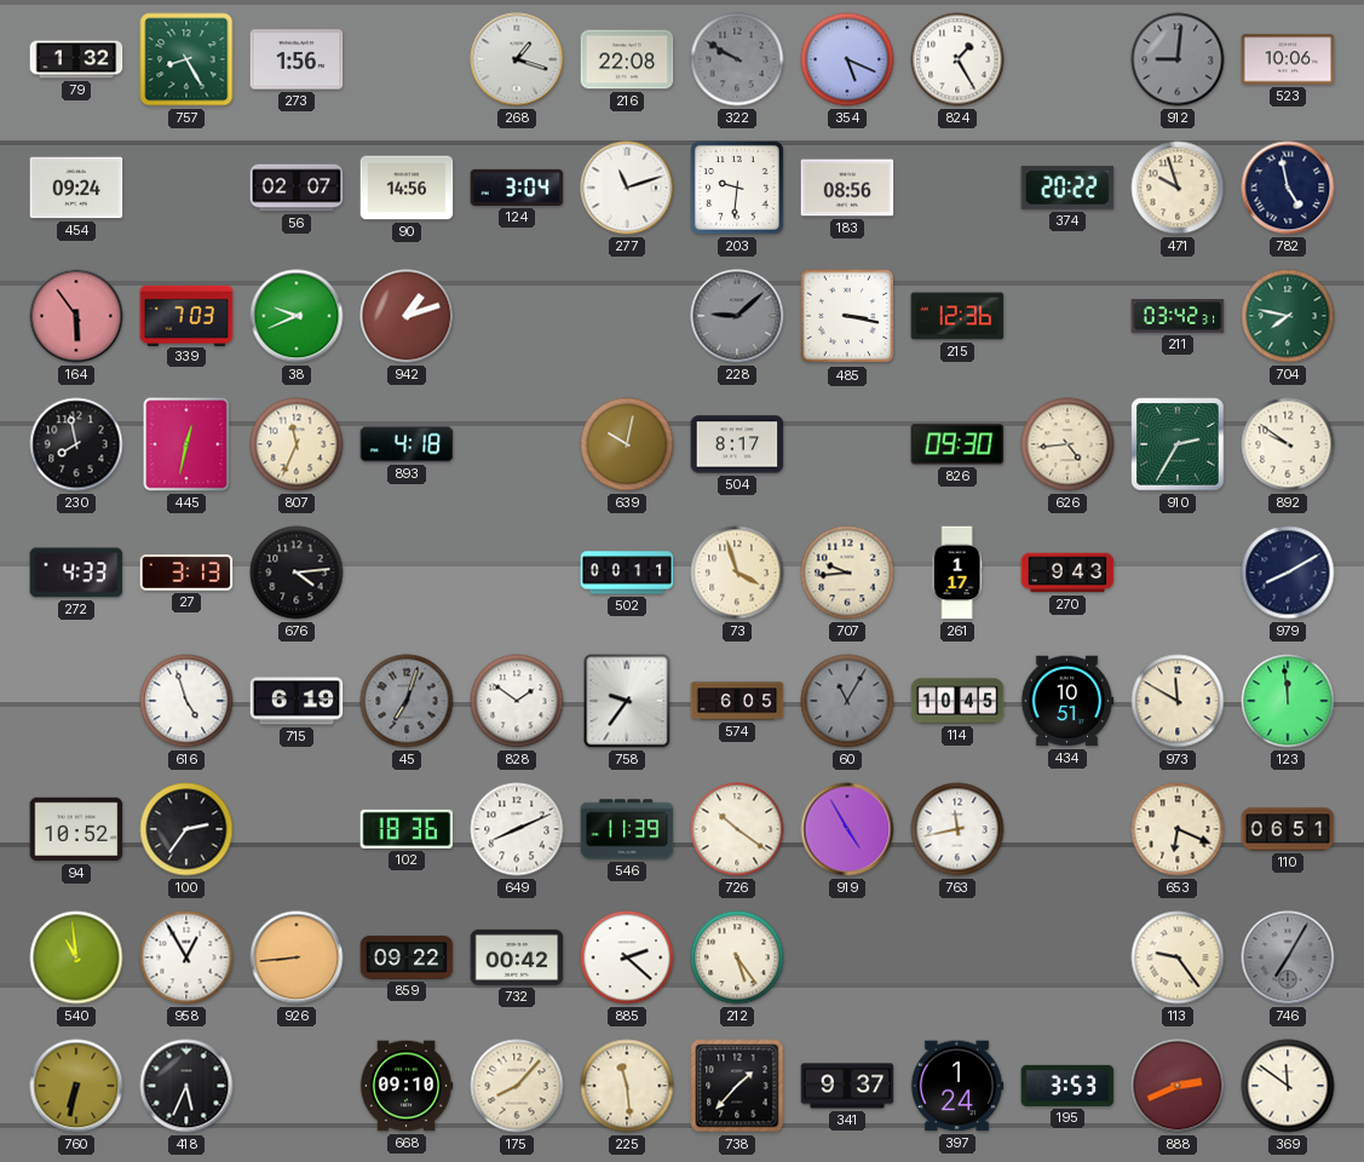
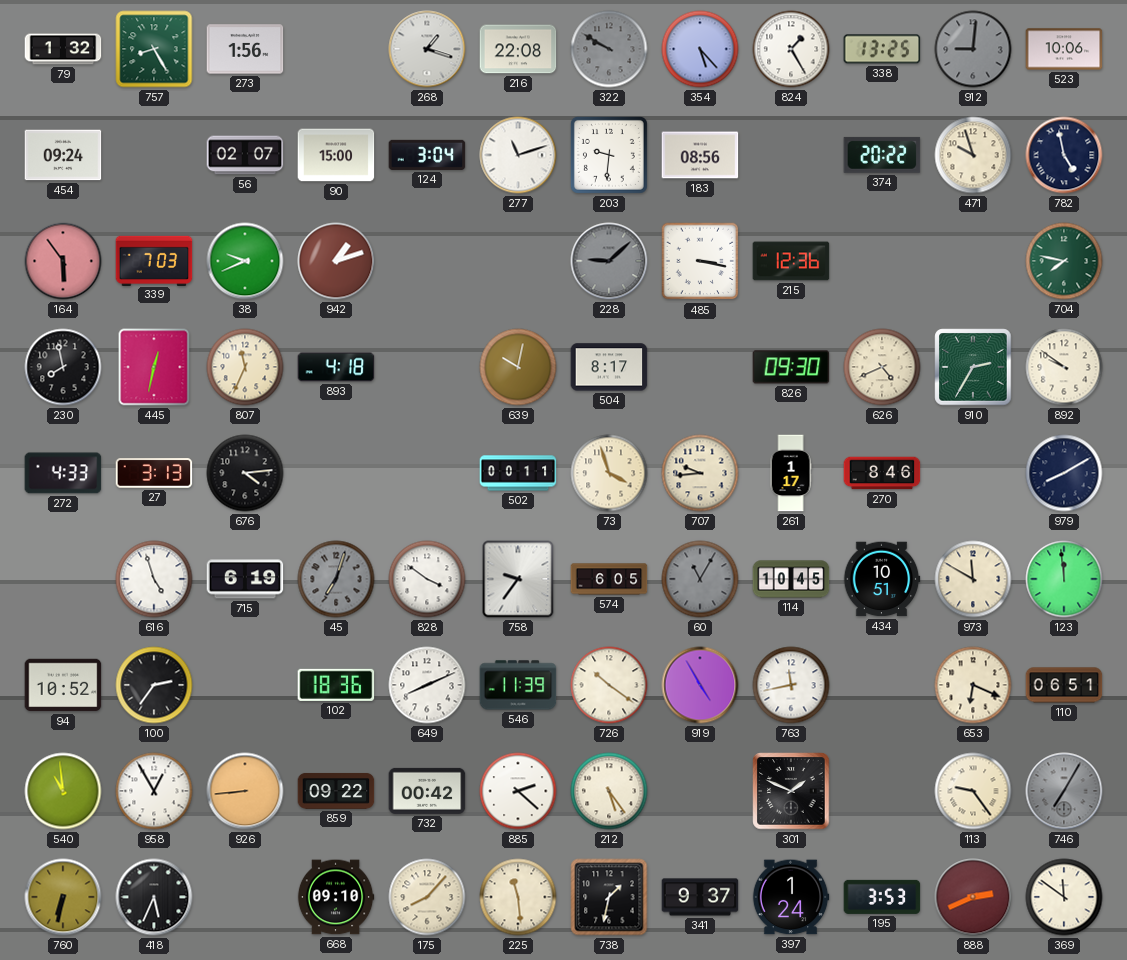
354: 5:19 -> 5:23 (700, 49)
338: none -> 13:25 (882, 49)
90: 14:56 -> 15:00 (336, 155)
211: 03:42 -> none (1178, 316)
626: 4:44 -> 4:41 (882, 367)
270: 9:43 -> 8:46 (882, 473)
828: 1:51 -> 3:51 (427, 579)
301: none -> 1:49 (791, 791)
738: 1:37 -> 1:32 (609, 897)
